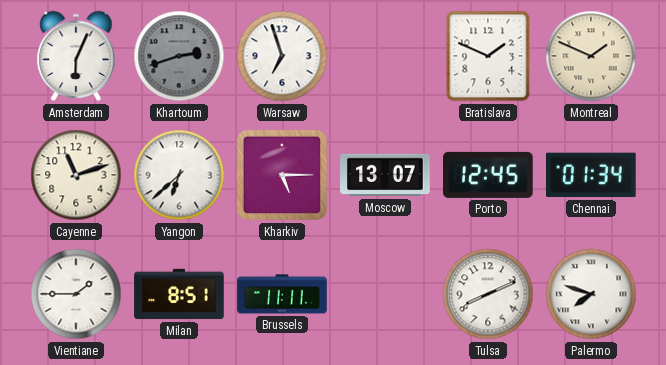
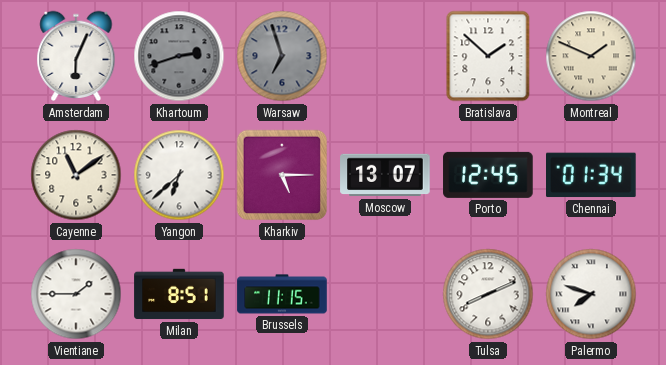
Warsaw dial: white -> grey (282, 56)
Bratislava: 1:49 -> 1:52 (488, 56)
Cayenne: 11:12 -> 11:09 (76, 175)
Brussels: 11:11 -> 11:15 (282, 294)
